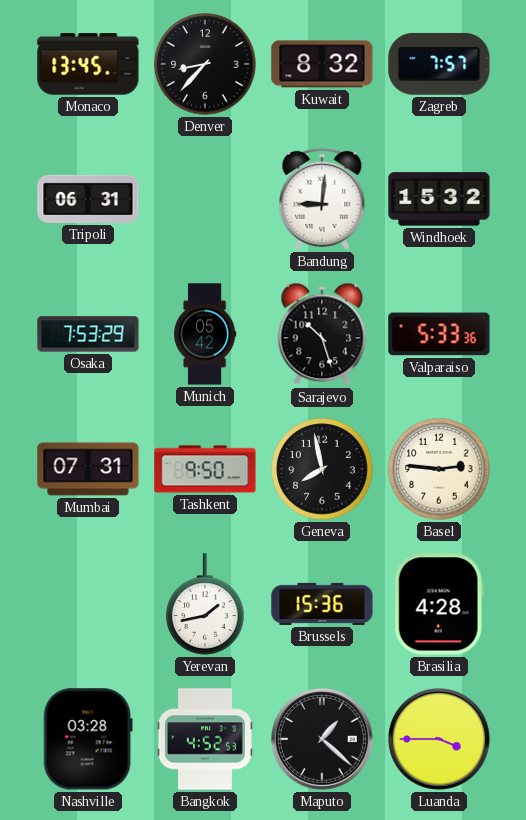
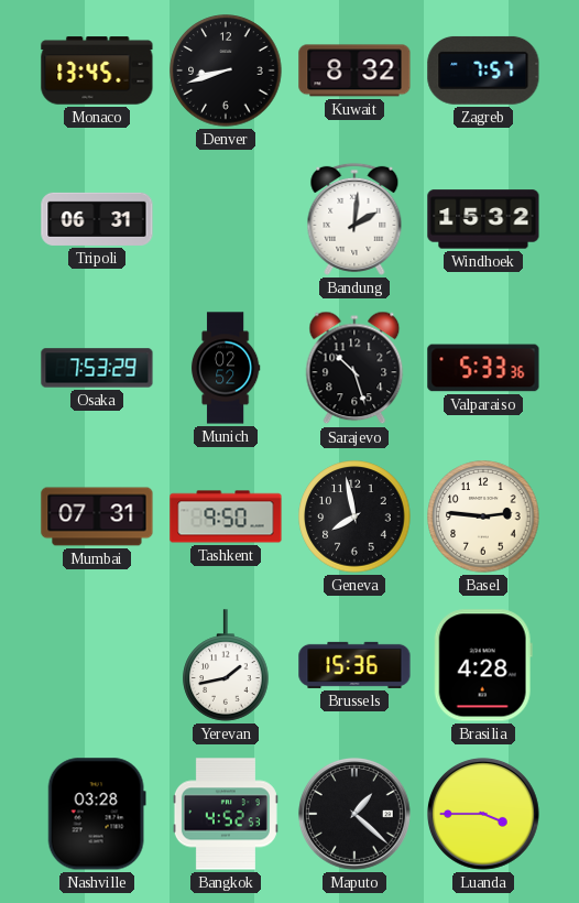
Denver: 8:37 -> 8:42 (226, 70)
Bandung: 9:01 -> 2:01 (354, 219)
Munich: 05:42 -> 02:52 (226, 368)
